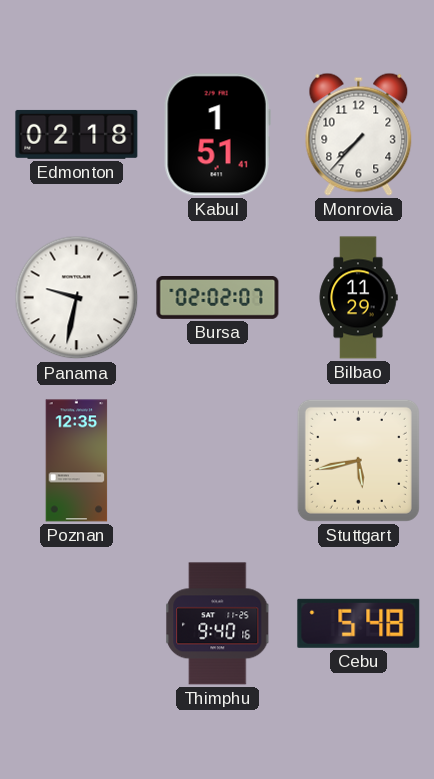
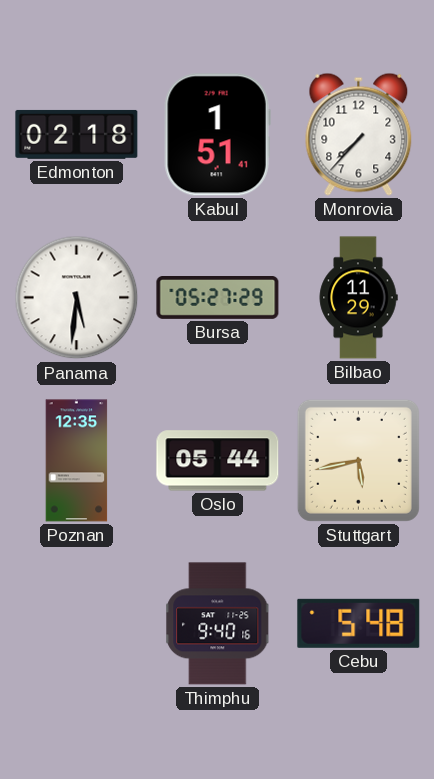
Panama: 9:32 -> 5:31 (77, 298)
Bursa: 02:02 -> 05:27 (218, 298)
Oslo: none -> 05:44 (218, 461)
